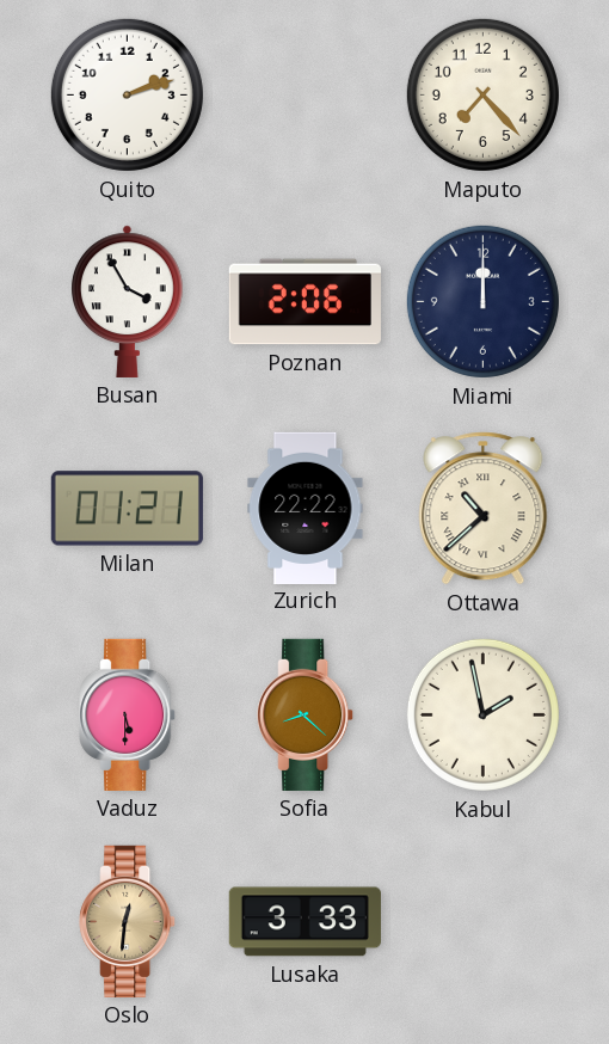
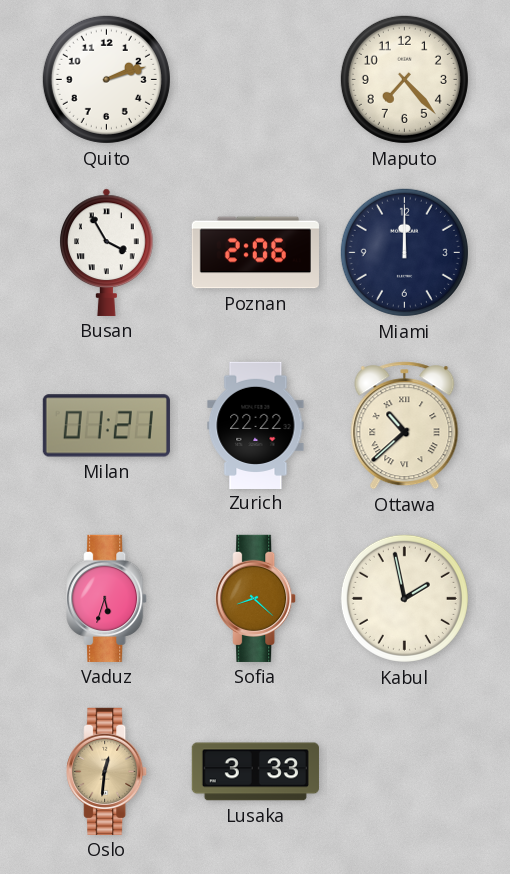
Vaduz: 5:30 -> 5:33 (107, 598)
